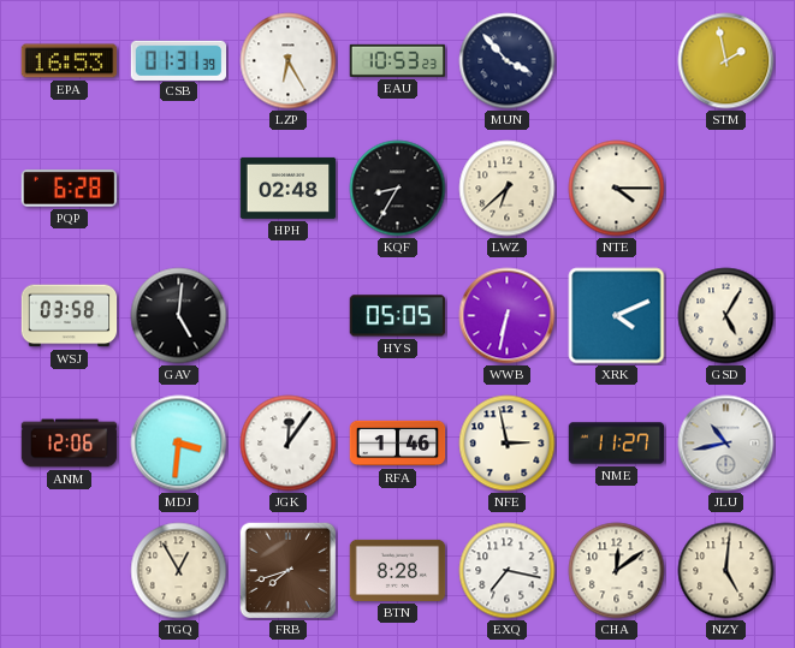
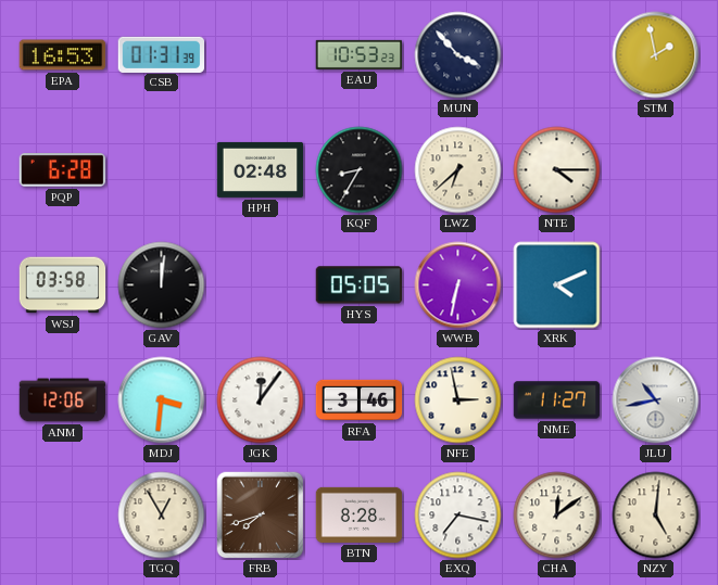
LZP: 6:25 -> none (289, 61)
GAV: 5:01 -> 12:01 (162, 285)
GSD: 5:05 -> none (726, 316)
RFA: 1:46 -> 3:46 (360, 400)
